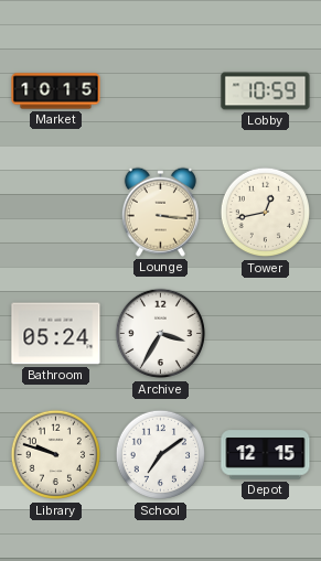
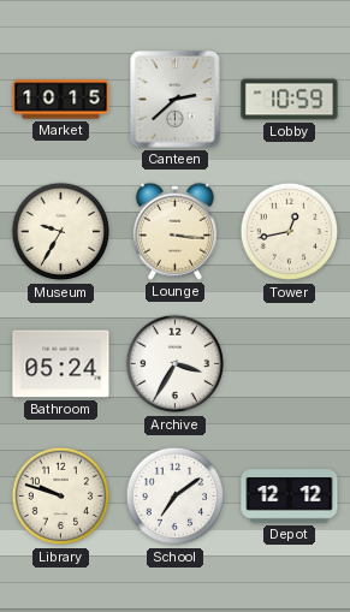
Canteen: none -> 2:38 (176, 100)
Museum: none -> 9:35 (61, 232)
Depot: 12:15 -> 12:12 (290, 497)
